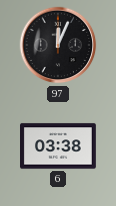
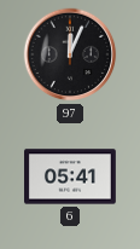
6: 03:38 -> 05:41 (71, 176)
